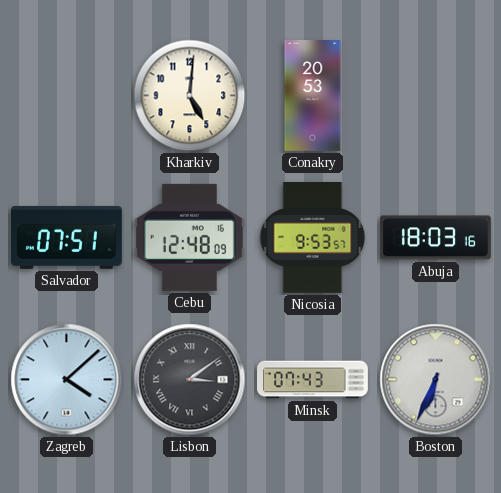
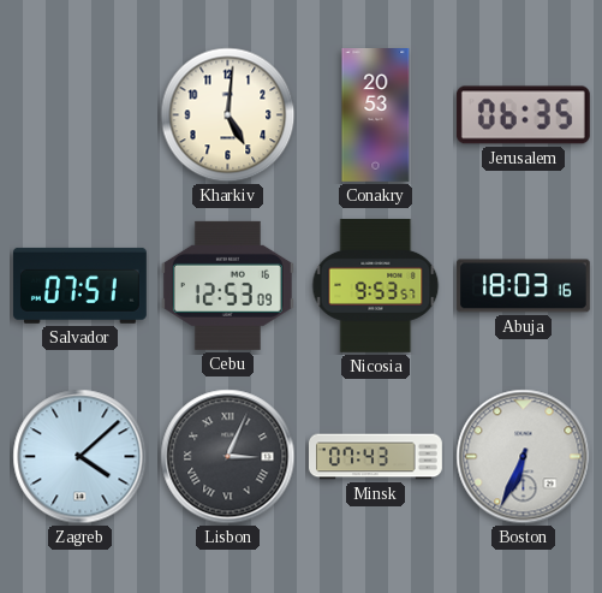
Jerusalem: none -> 06:35 (523, 115)
Cebu: 12:48 -> 12:53 (227, 285)
Lisbon: 3:09 -> 3:04 (228, 457)
